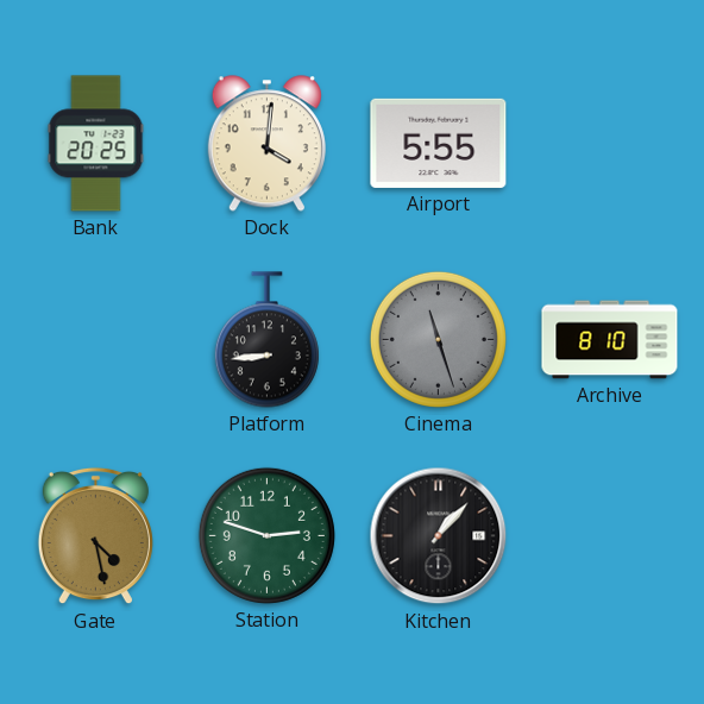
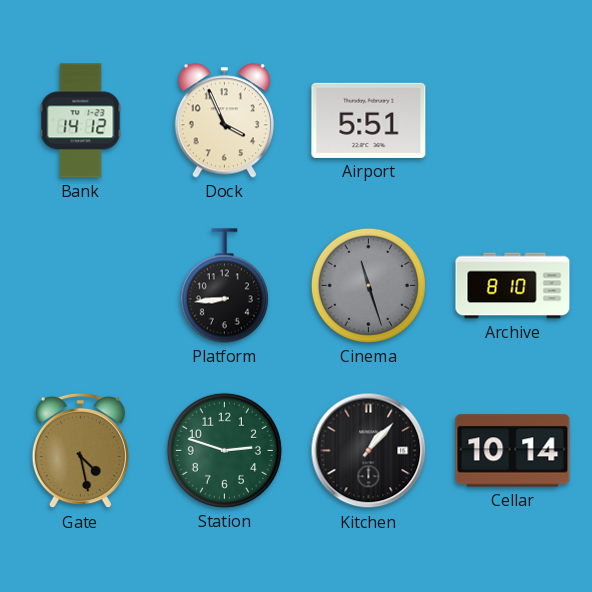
Bank: 20:25 -> 14:12 (81, 121)
Dock: 4:01 -> 3:56 (224, 121)
Airport: 5:55 -> 5:51 (369, 120)
Cellar: none -> 10:14 (513, 451)
